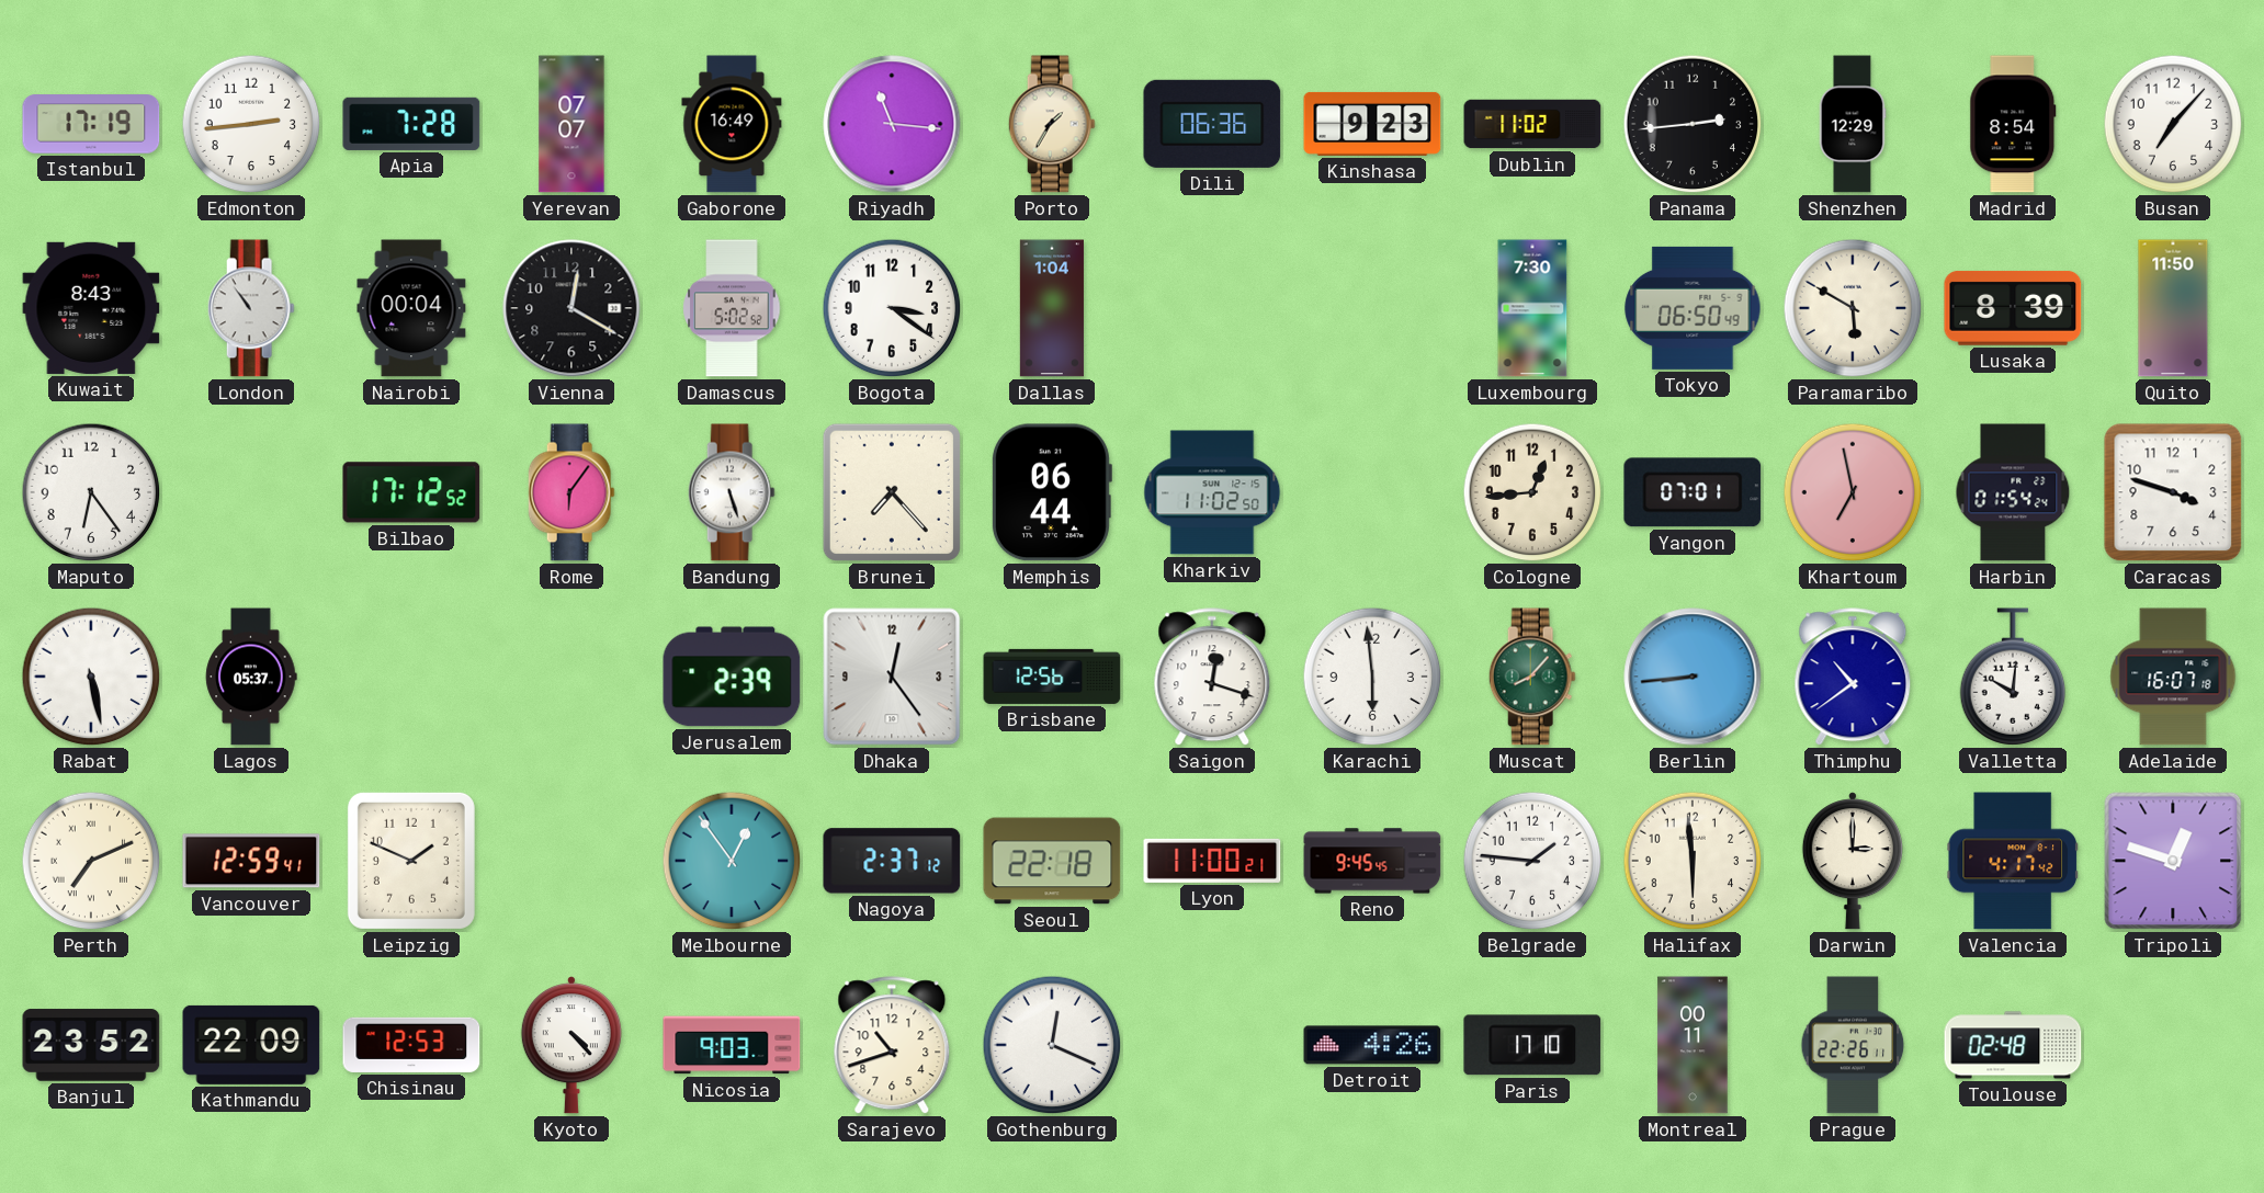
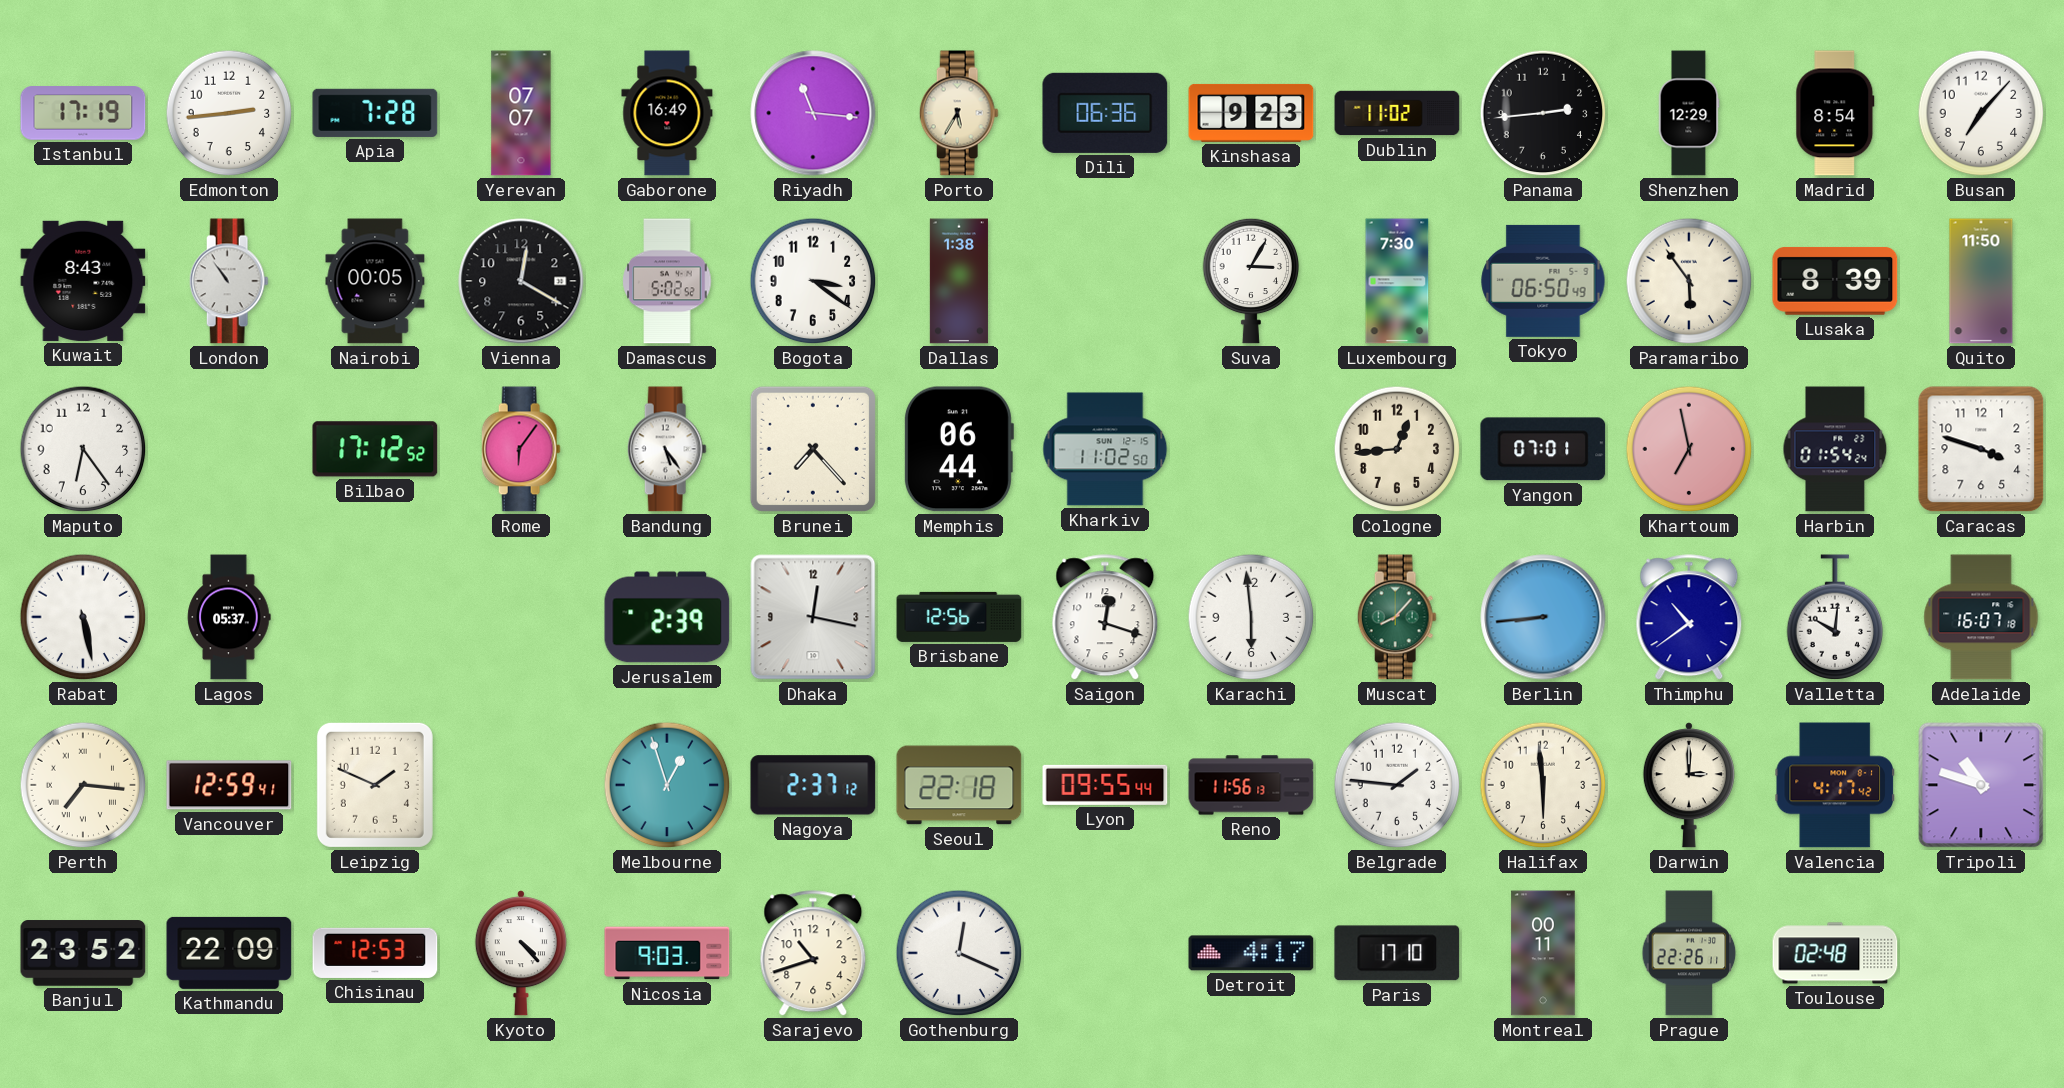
Porto: 1:35 -> 5:35 (959, 113)
Nairobi: 00:04 -> 00:05 (375, 281)
Dallas: 1:04 -> 1:38 (959, 281)
Suva: none -> 3:05 (1251, 281)
Paramaribo: 5:50 -> 5:54 (1689, 281)
Bandung: 5:27 -> 5:24 (667, 449)
Dhaka: 12:24 -> 12:17 (813, 617)
Perth: 7:11 -> 7:16 (83, 785)
Melbourne: 12:54 -> 12:57 (667, 785)
Lyon: 11:00 -> 09:55 (1105, 785)
Reno: 9:45 -> 11:56 (1251, 785)
Tripoli: 12:48 -> 10:48 (1981, 785)
Detroit: 4:26 -> 4:17 (1251, 953)
